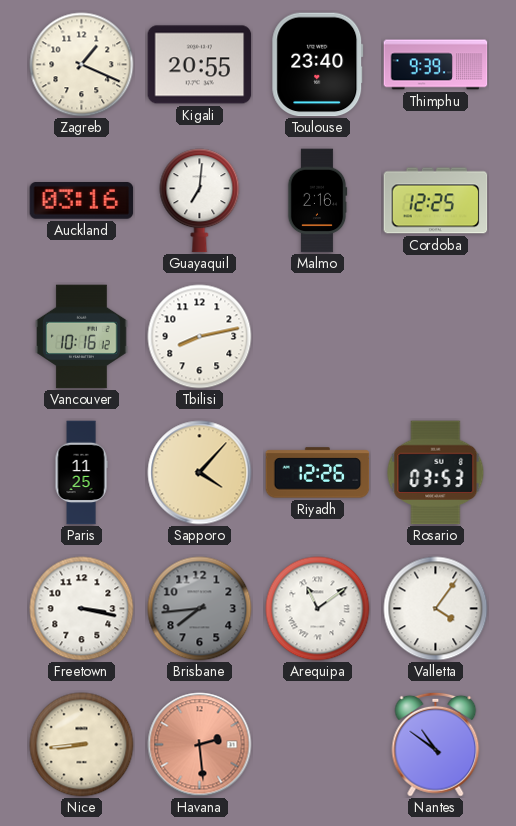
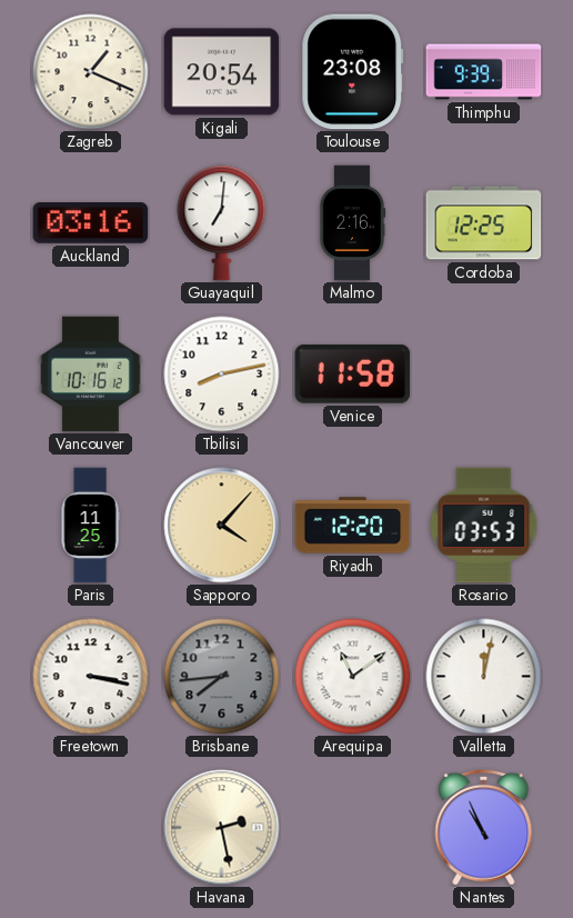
Kigali: 20:55 -> 20:54 (222, 72)
Toulouse: 23:40 -> 23:08 (353, 72)
Venice: none -> 11:58 (353, 373)
Riyadh: 12:26 -> 12:20 (353, 526)
Valletta: 4:06 -> 12:02 (484, 677)
Nice: 8:44 -> none (82, 745)
Havana: 2:29 -> 2:28 (222, 828)
Havana dial: salmon -> cream (222, 828)
Nantes: 10:51 -> 10:56 (484, 827)
